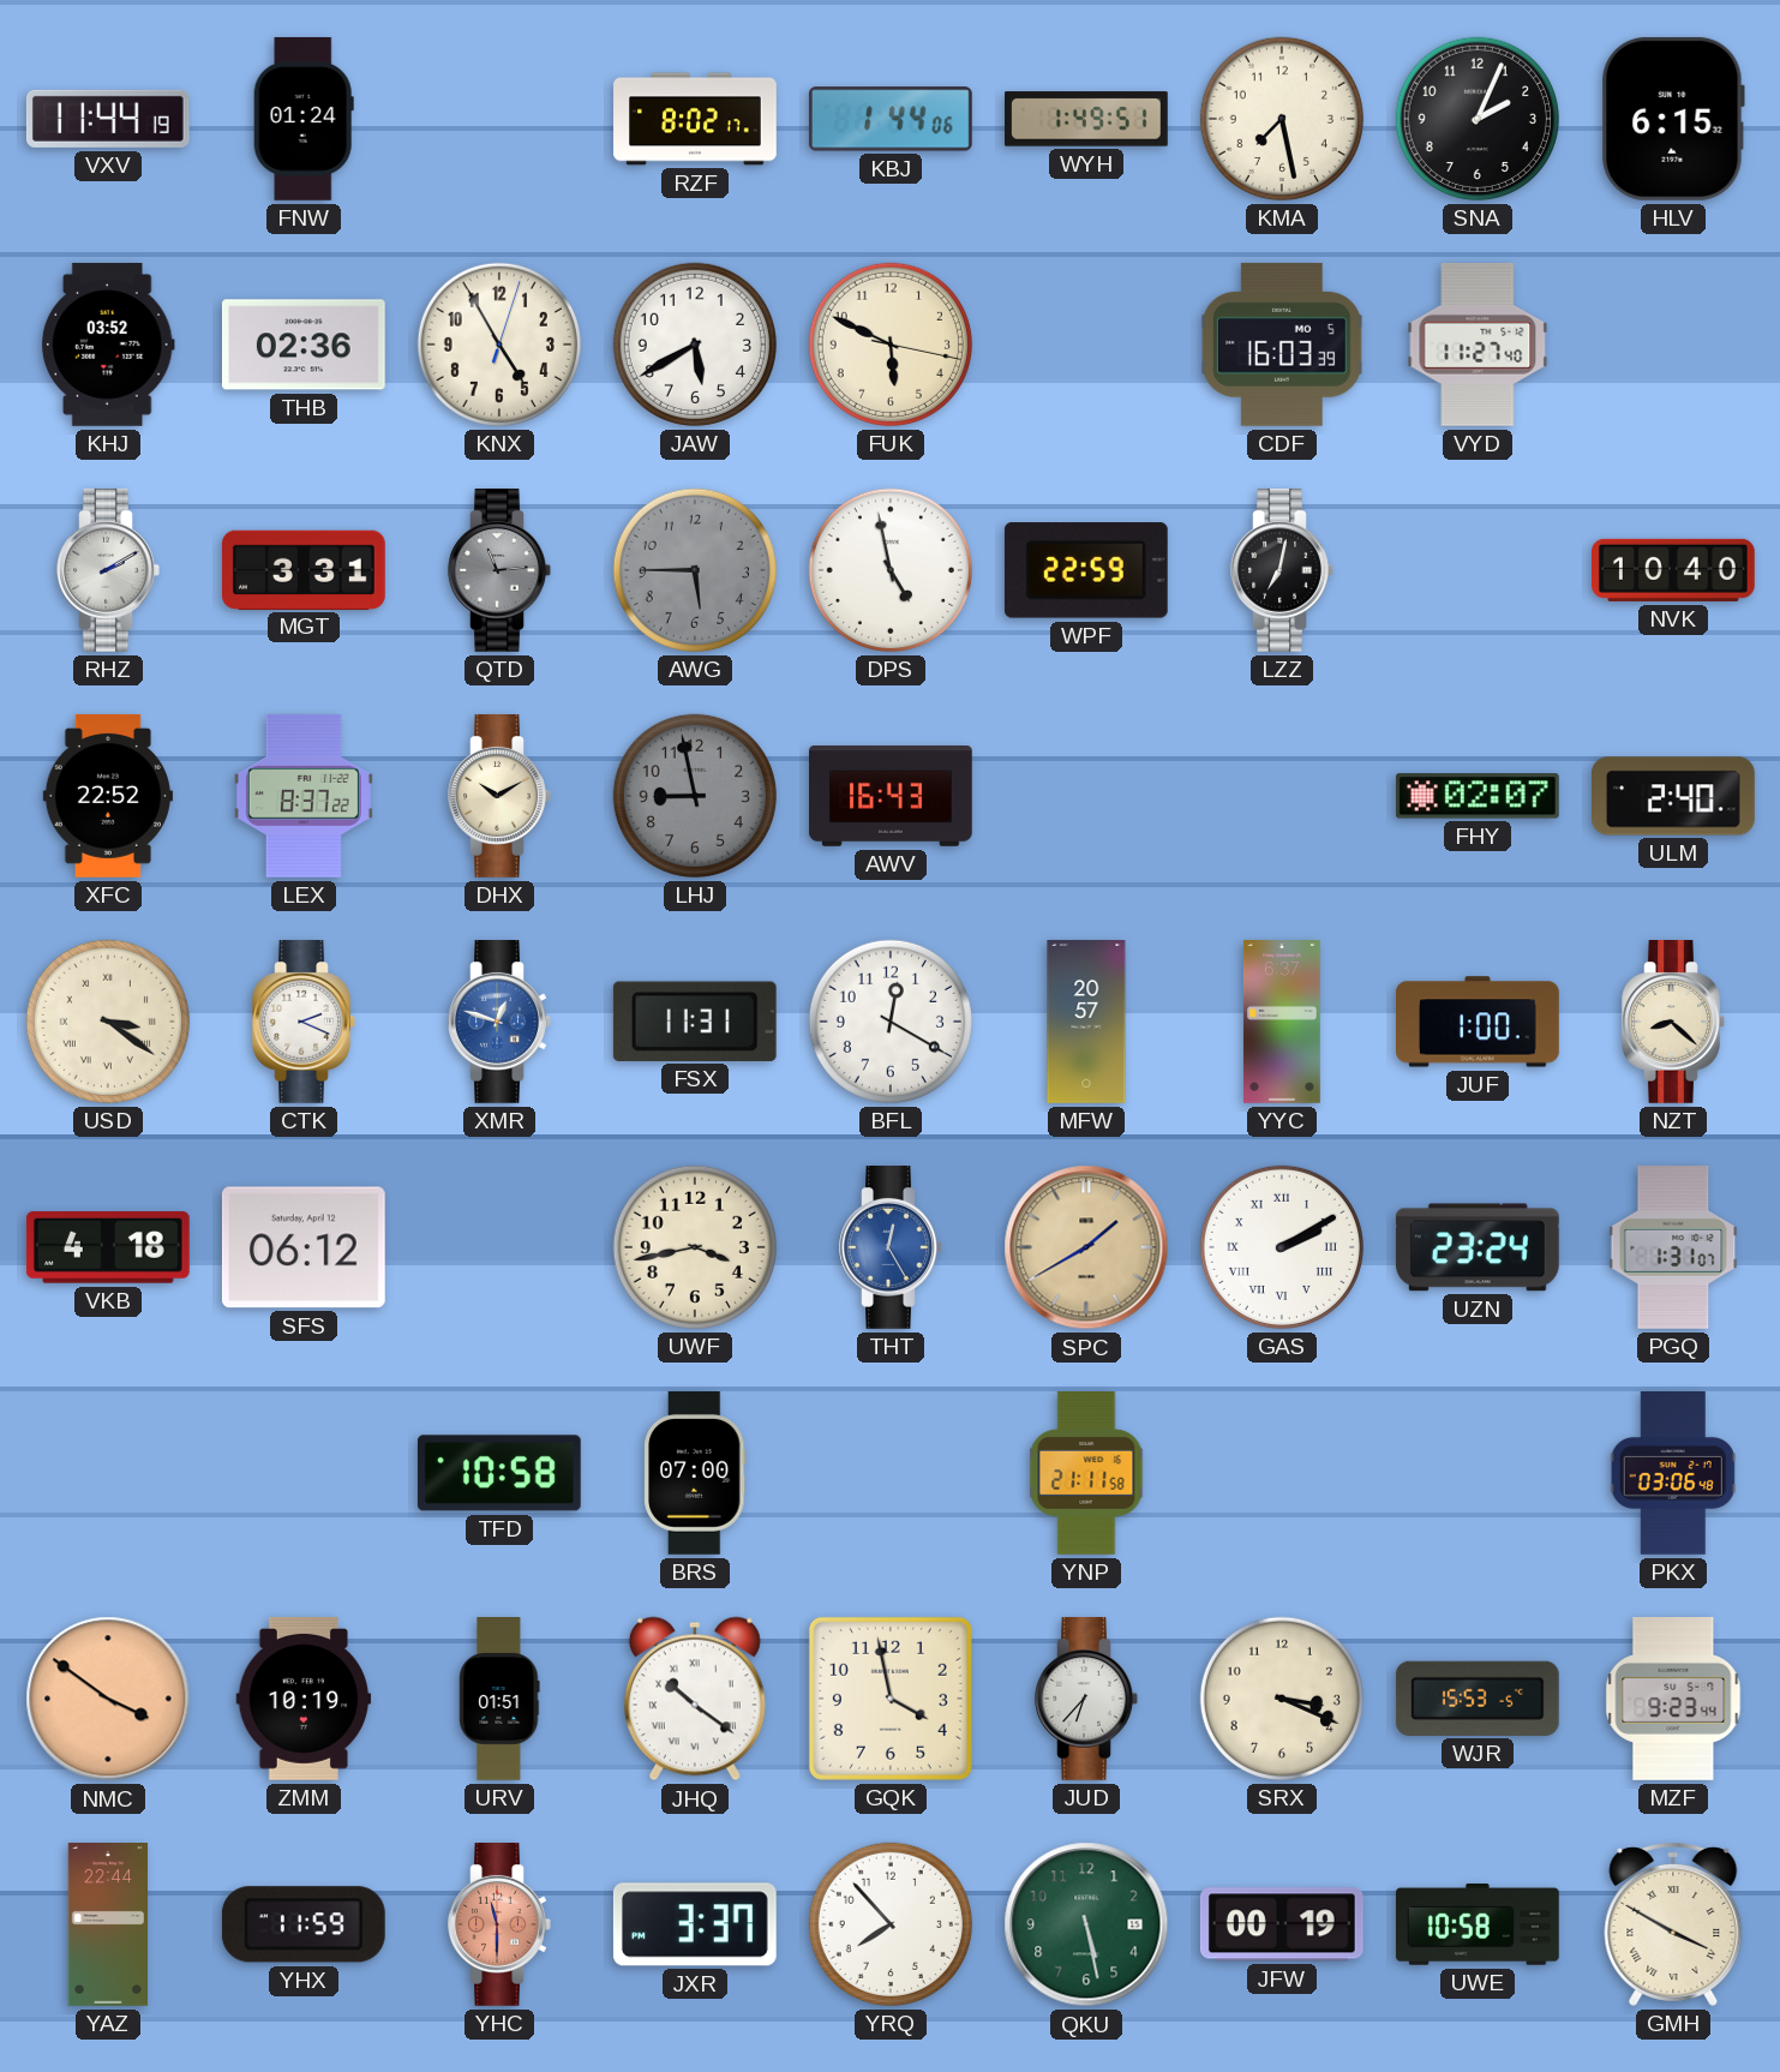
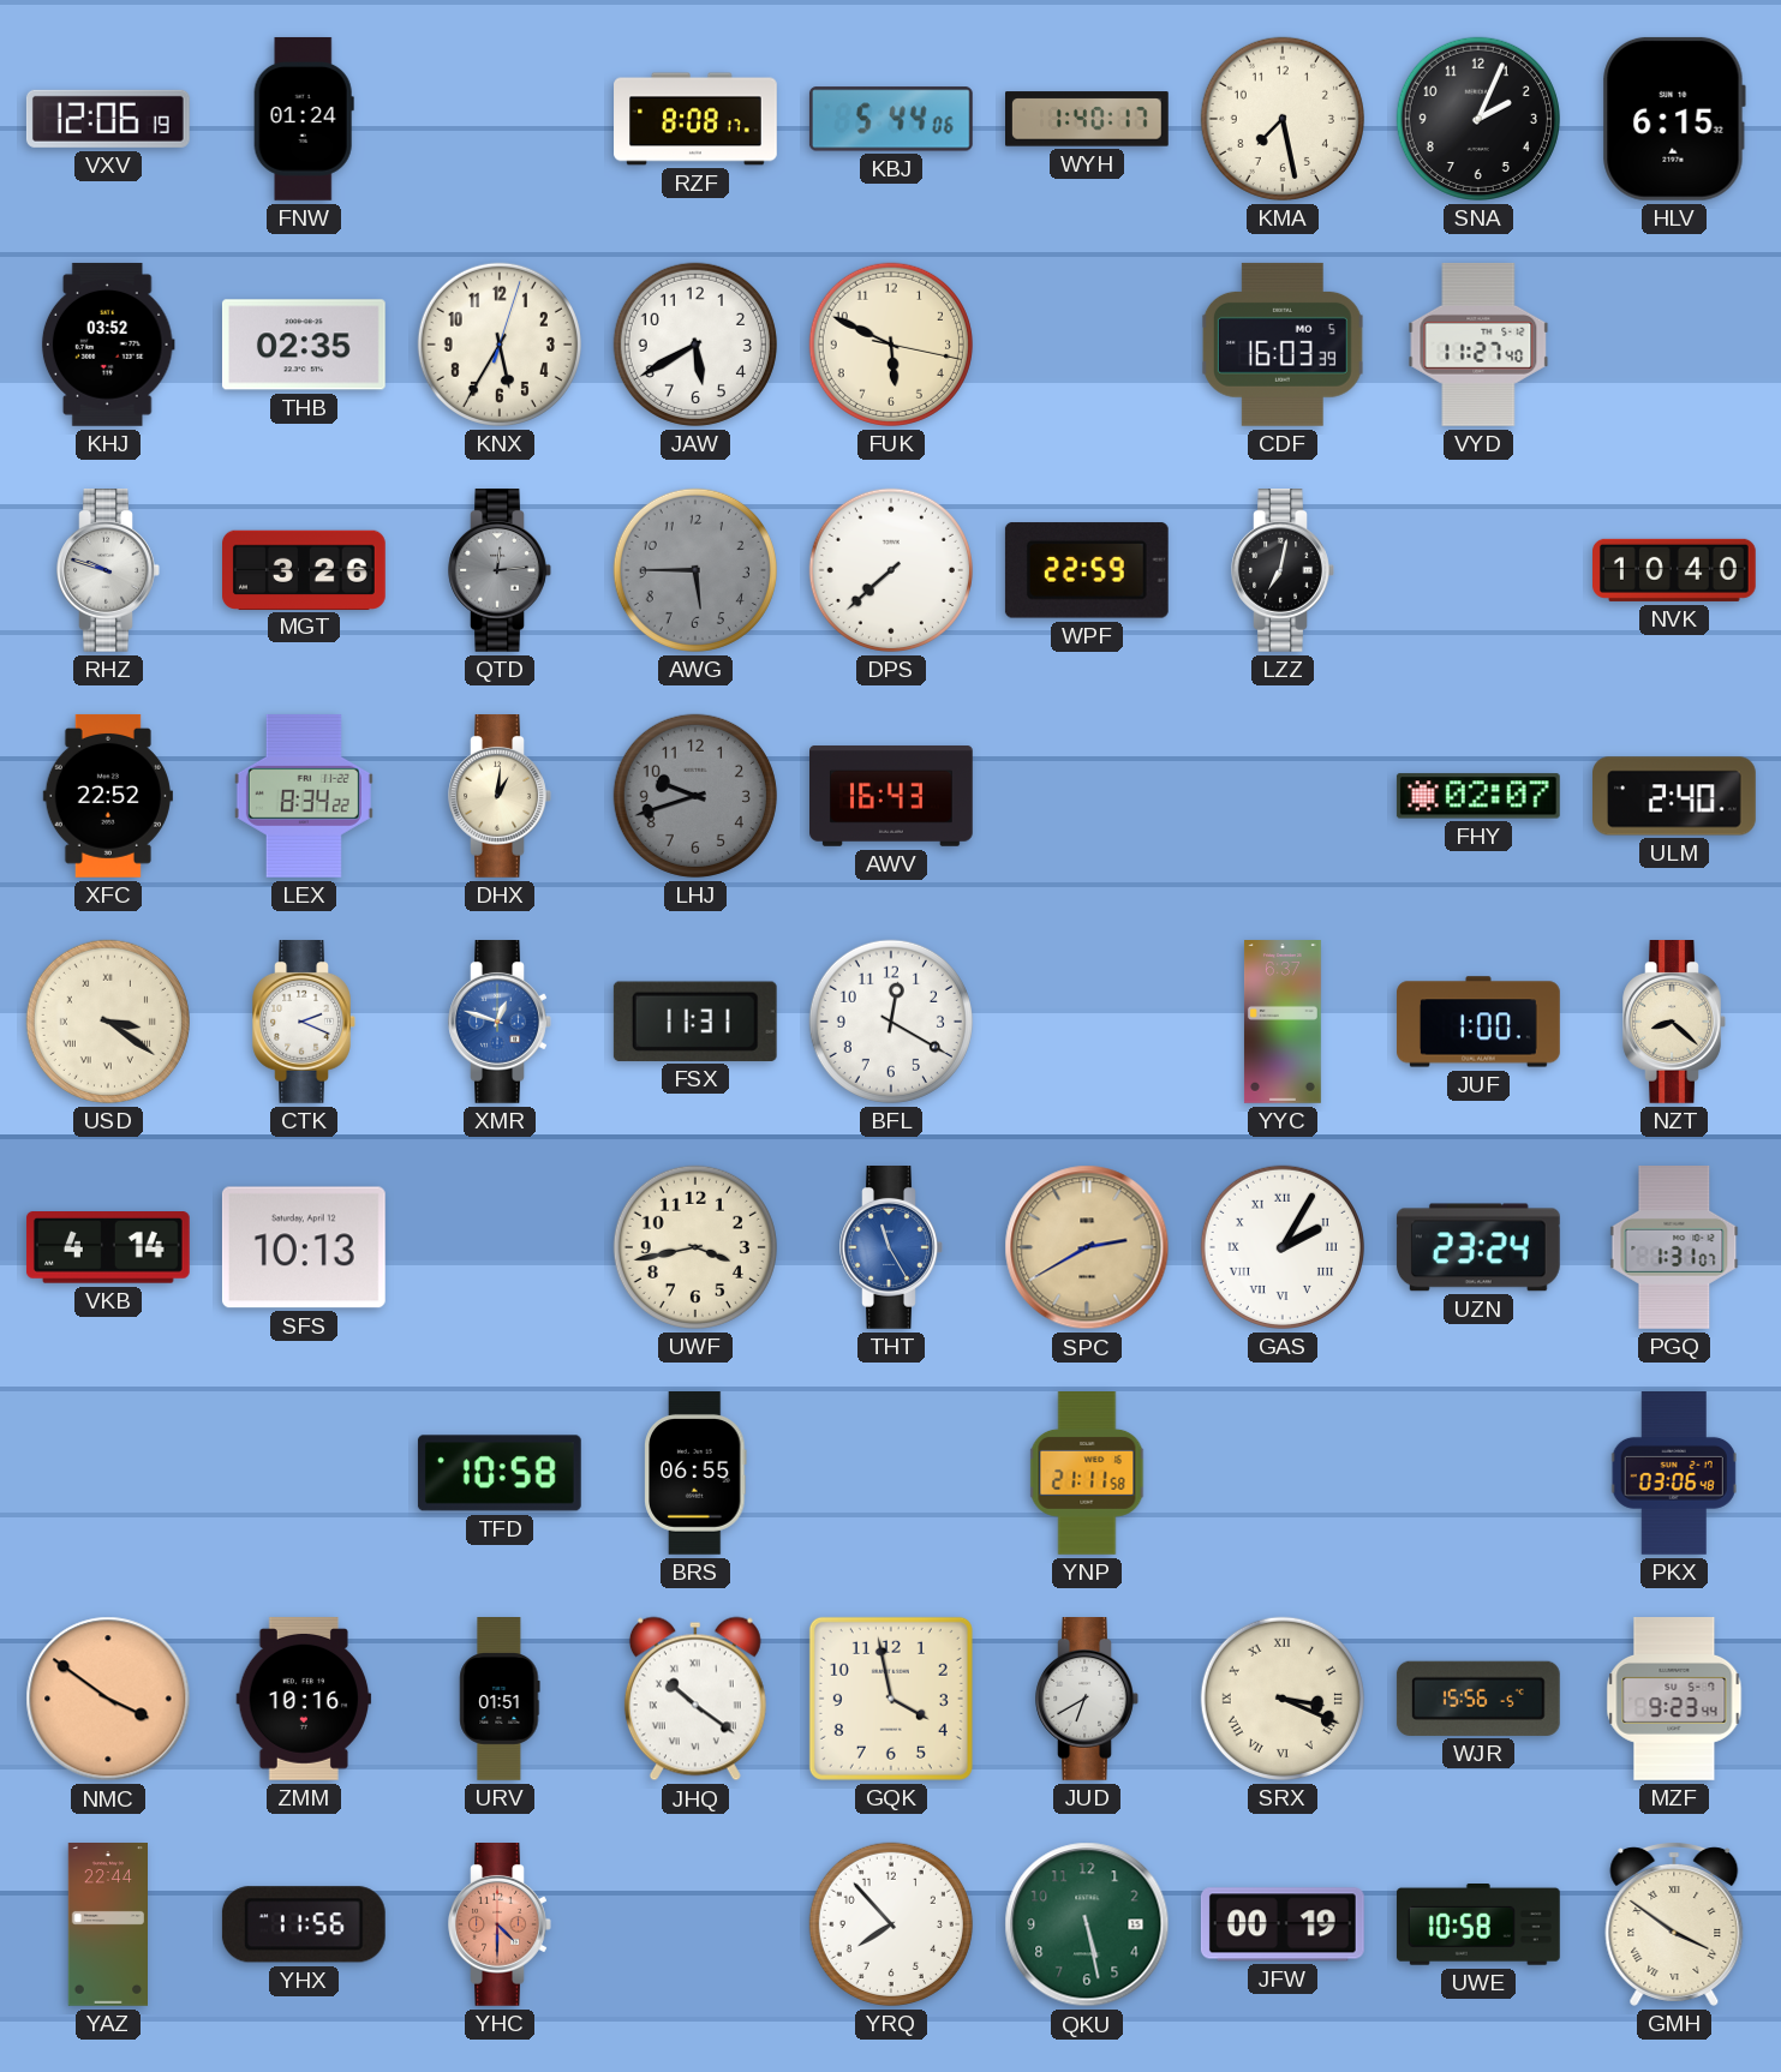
VXV: 11:44 -> 12:06 (108, 119)
RZF: 8:02 -> 8:08 (695, 119)
KBJ: 1:44 -> 5:44 (891, 119)
WYH: 1:49 -> 1:40 (1088, 119)
THB: 02:36 -> 02:35 (304, 345)
KNX: 4:55 -> 5:35 (500, 345)
RHZ: 2:10 -> 9:48 (108, 571)
MGT: 3:31 -> 3:26 (305, 569)
QTD: 11:14 -> 12:14 (500, 571)
DPS: 4:58 -> 7:38 (891, 570)
LEX: 8:37 -> 8:34 (304, 796)
DHX: 10:10 -> 1:01 (500, 797)
LHJ: 8:58 -> 9:42 (695, 796)
MFW: 20:57 -> none (1086, 1023)
VKB: 4:18 -> 4:14 (108, 1248)
SFS: 06:12 -> 10:13 (304, 1247)
THT: 12:25 -> 11:25 (891, 1248)
SPC: 1:40 -> 2:40 (1087, 1247)
GAS: 2:10 -> 2:05 (1283, 1247)
BRS: 07:00 -> 06:55 (695, 1474)
ZMM: 10:19 -> 10:16 (304, 1699)
JUD: 6:37 -> 6:40 (1087, 1700)
SRX numerals: Arabic -> Roman (1283, 1699)
WJR: 15:53 -> 15:56 (1478, 1699)
YHX: 11:59 -> 11:56 (304, 1924)
YHC: 11:30 -> 4:30 (500, 1926)
JXR: 3:37 -> none (695, 1924)
GMH: 3:50 -> 3:51 (1674, 1924)
